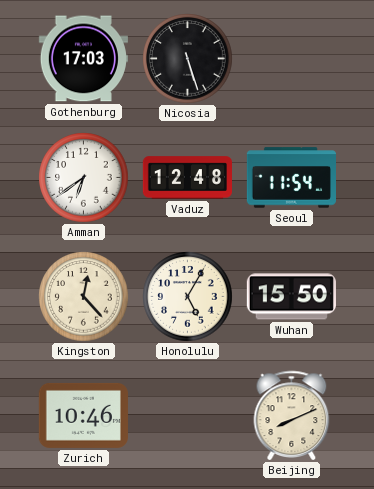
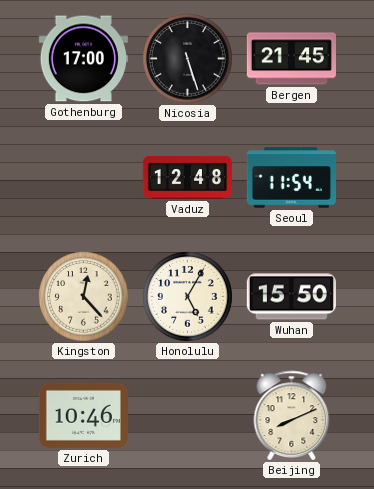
Gothenburg: 17:03 -> 17:00 (83, 59)
Bergen: none -> 21:45 (291, 59)
Amman: 6:39 -> none (84, 178)
